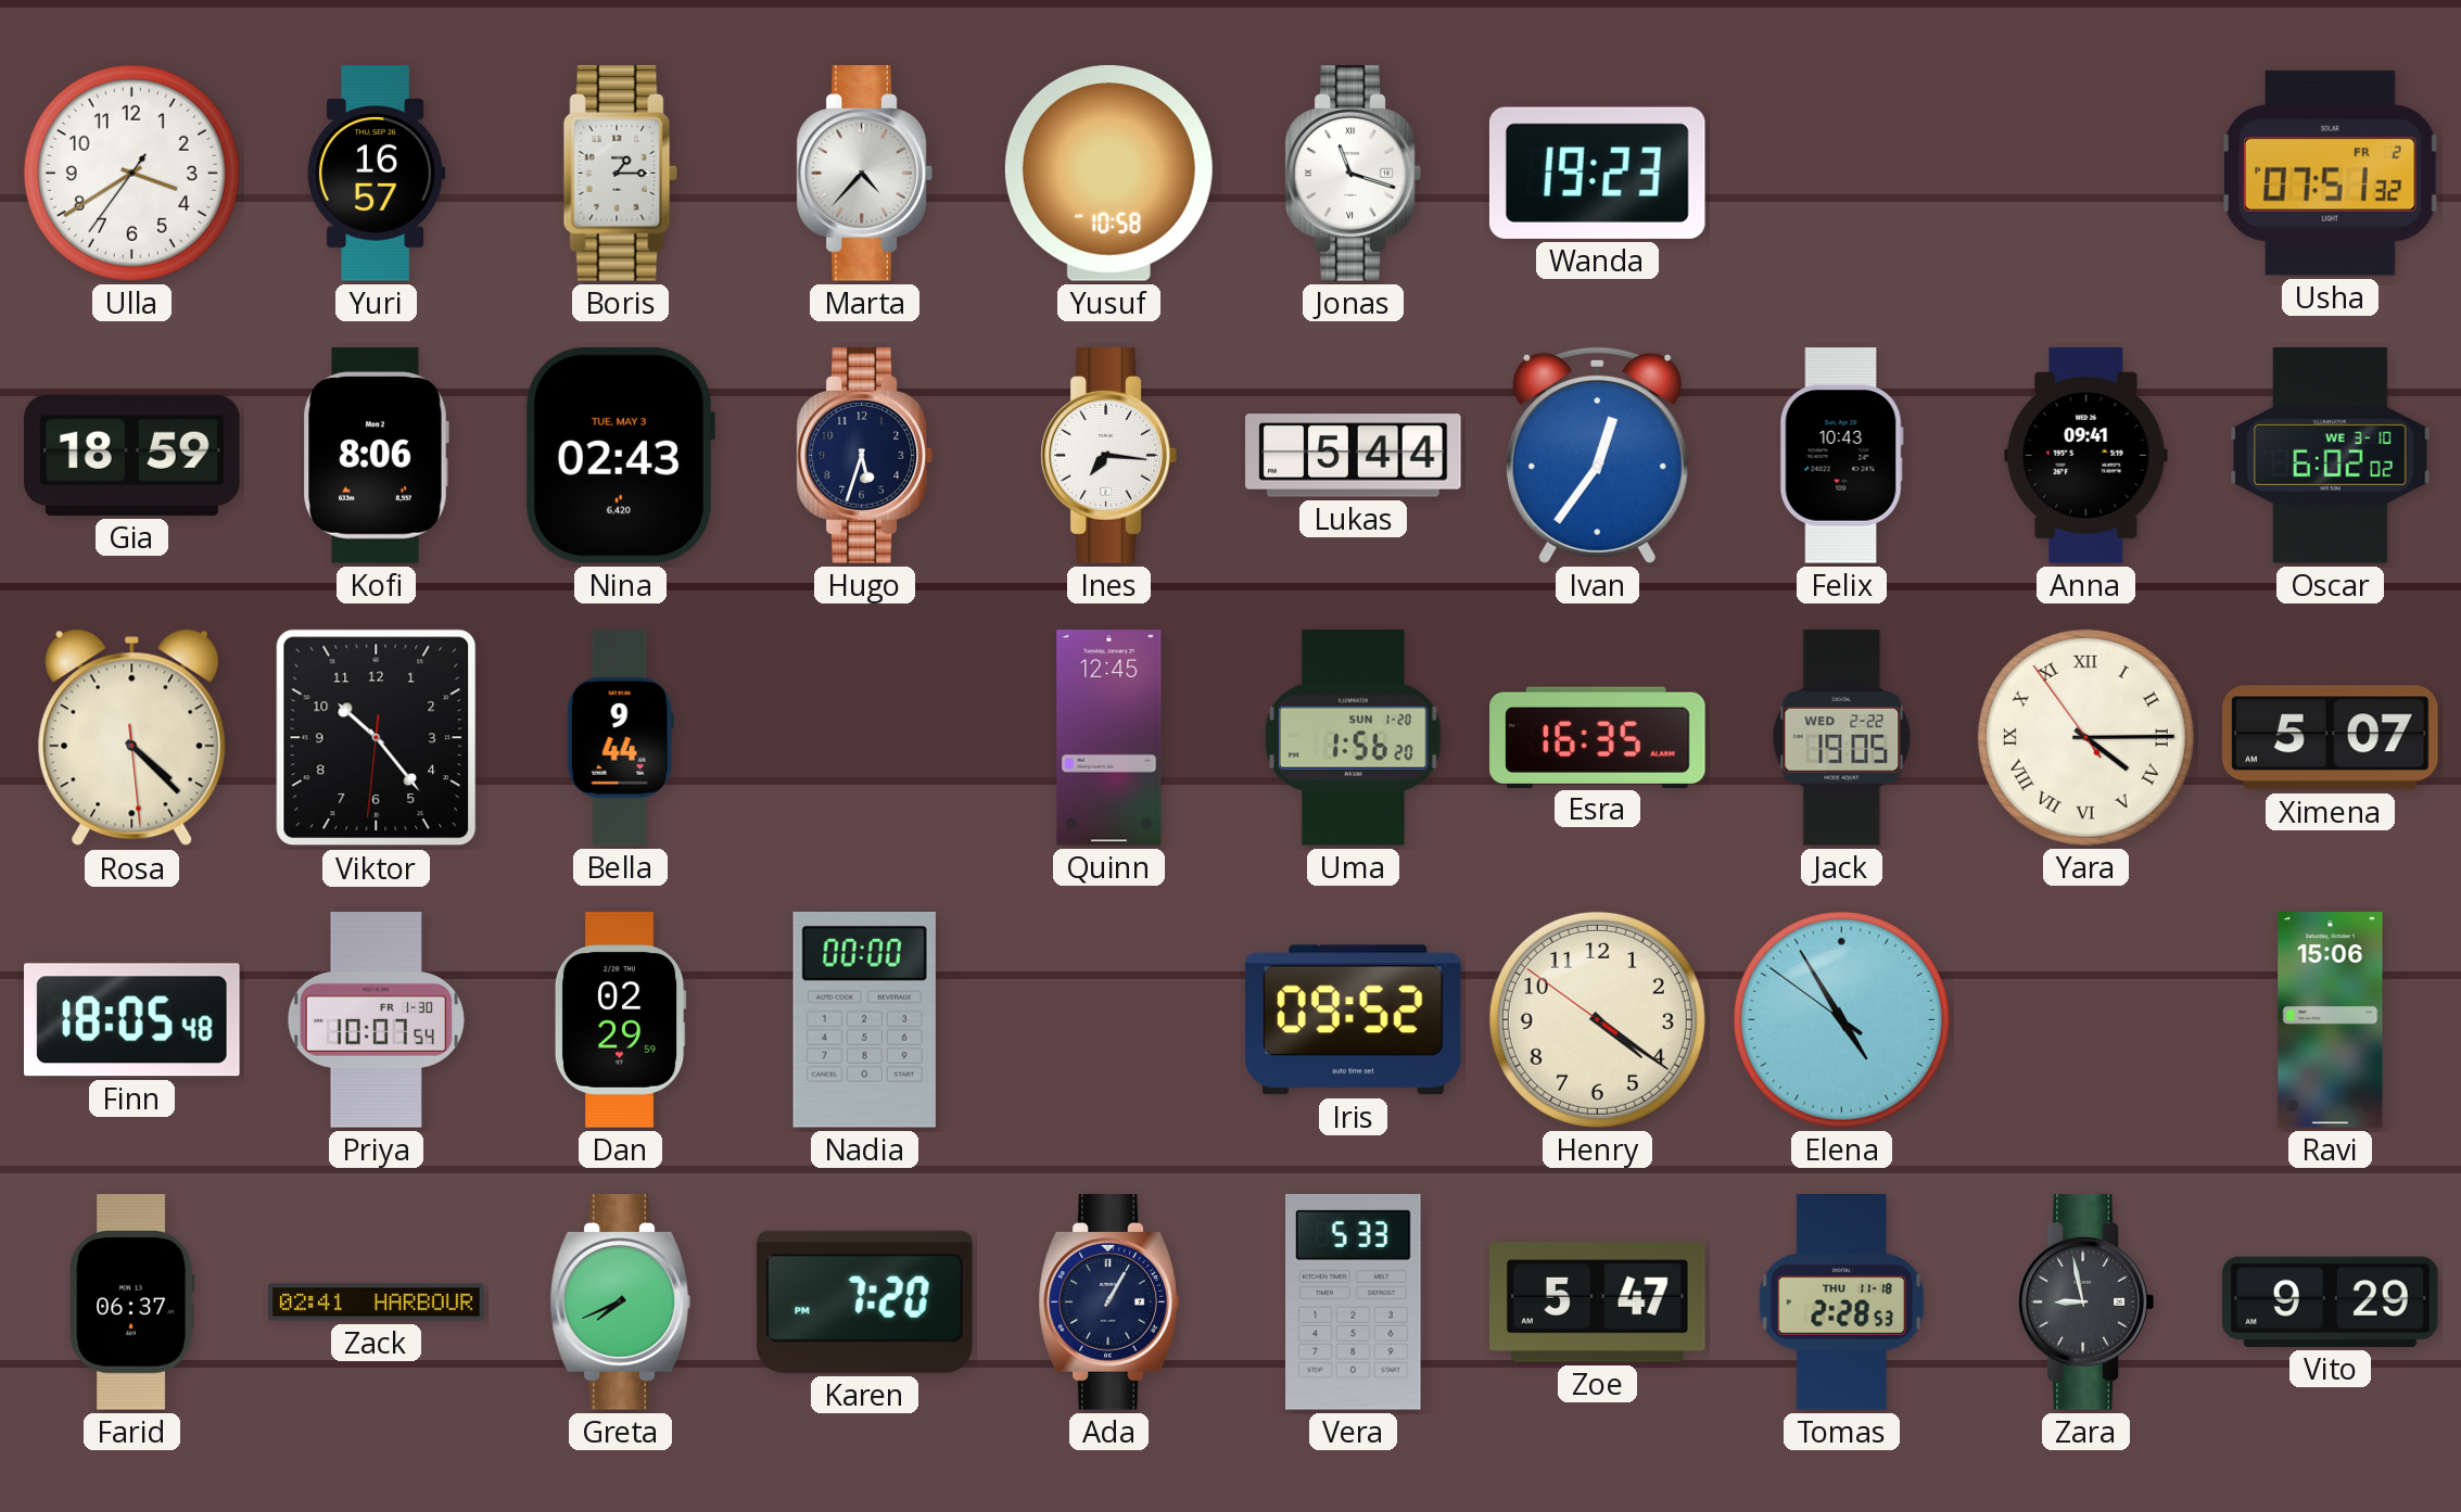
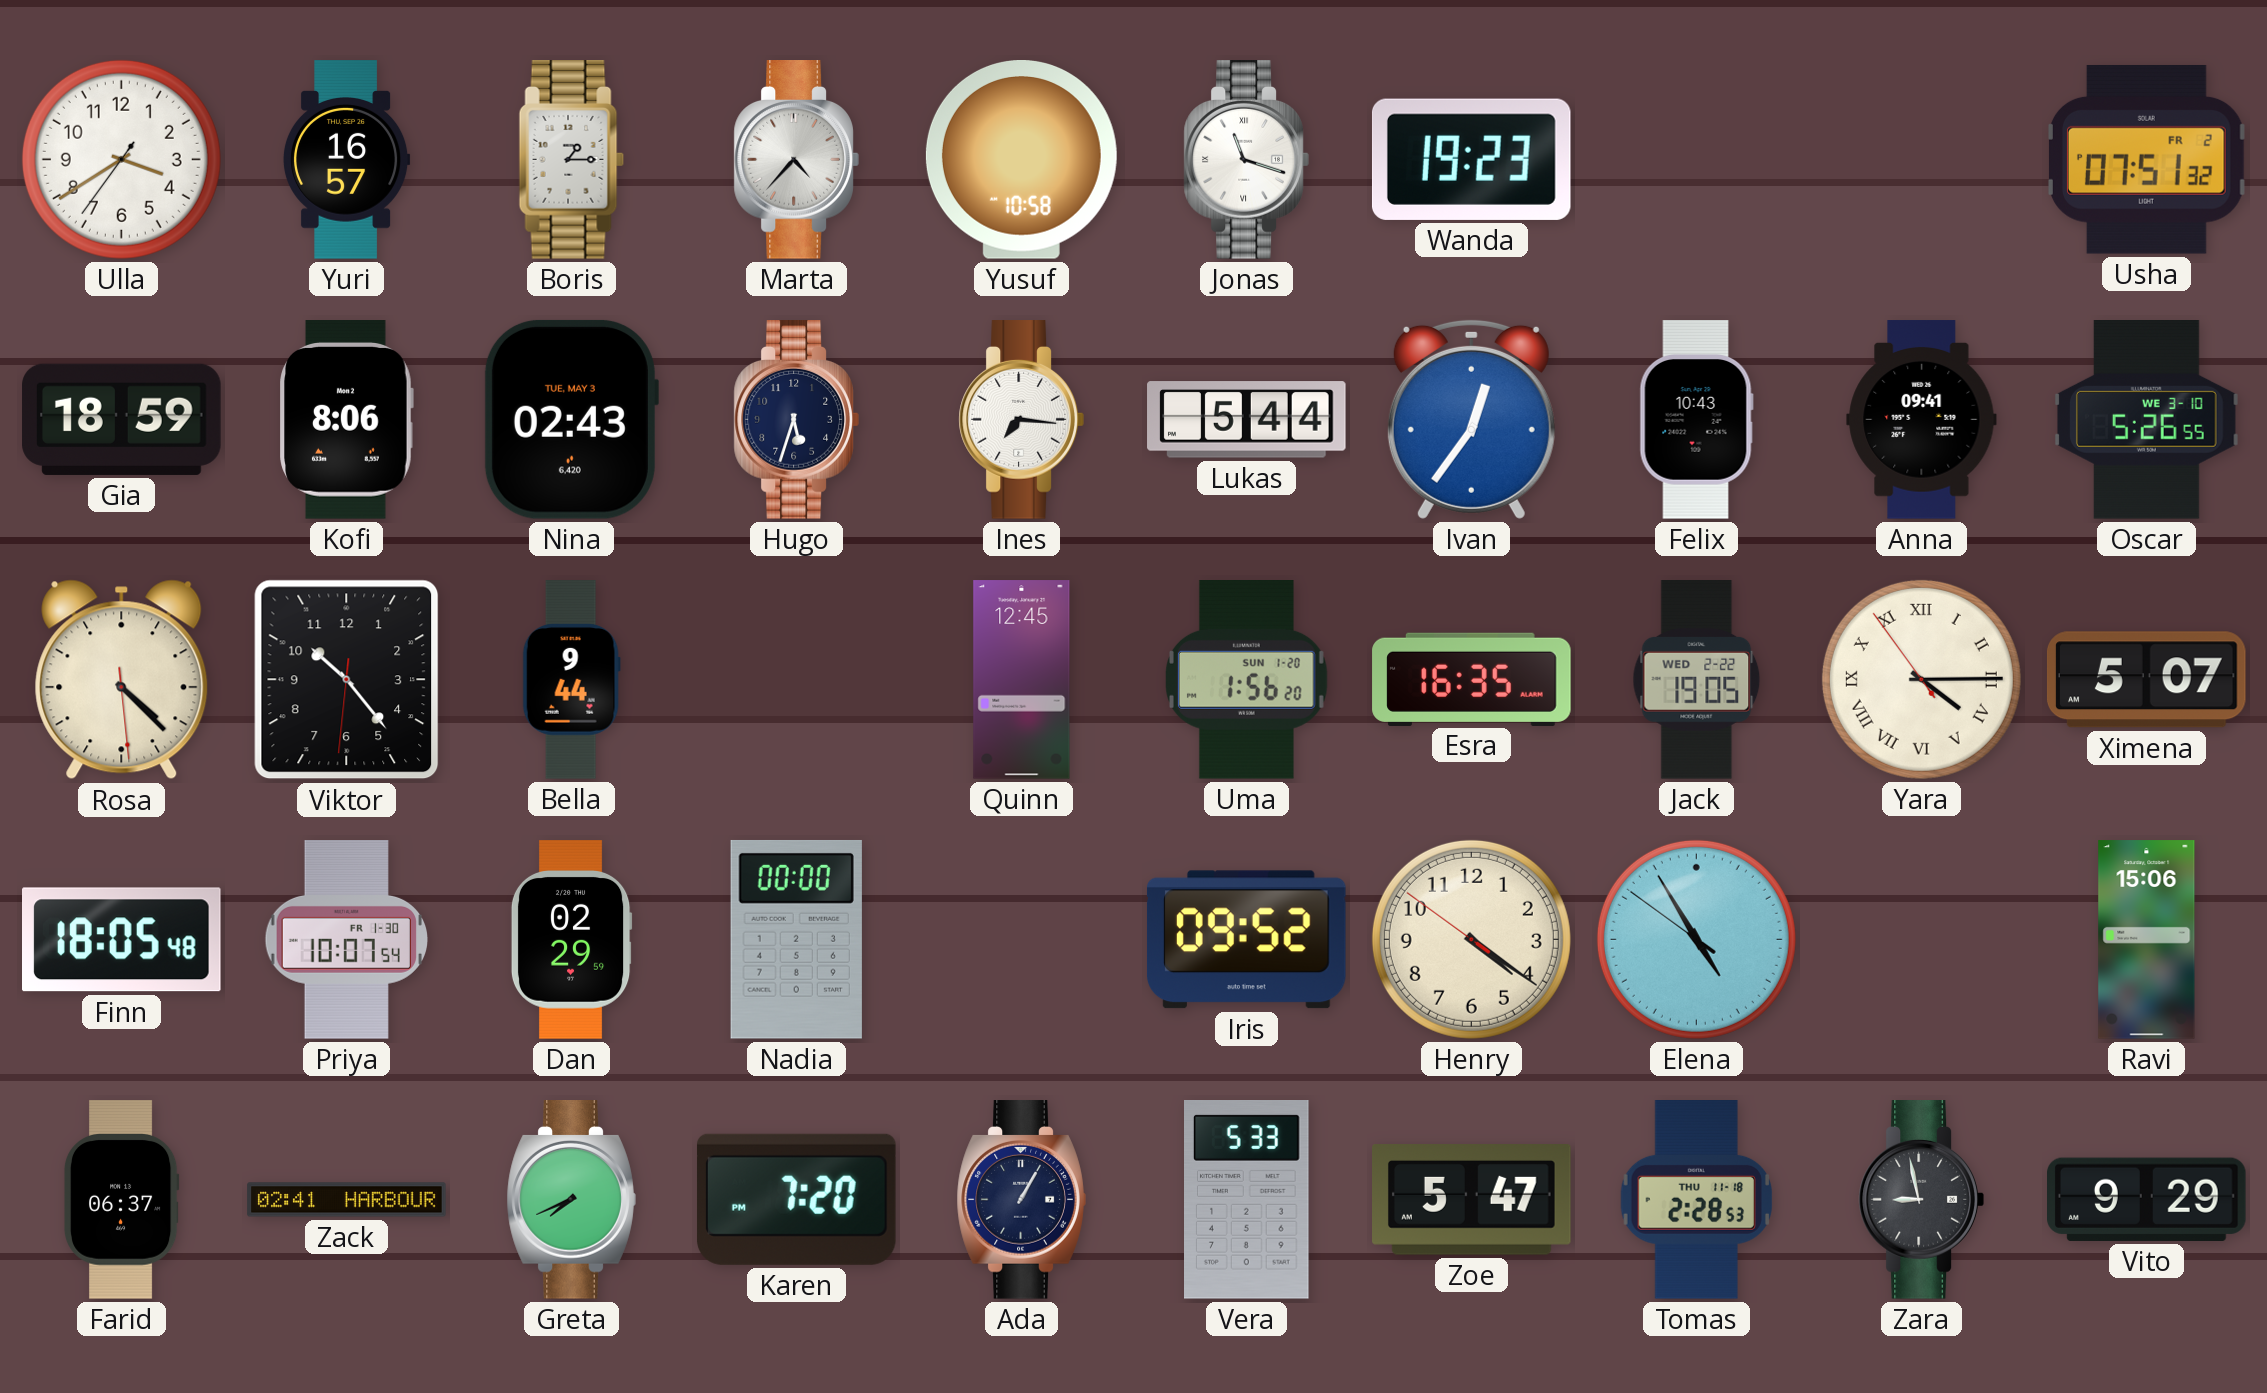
Oscar: 6:02 -> 5:26 (2146, 420)
